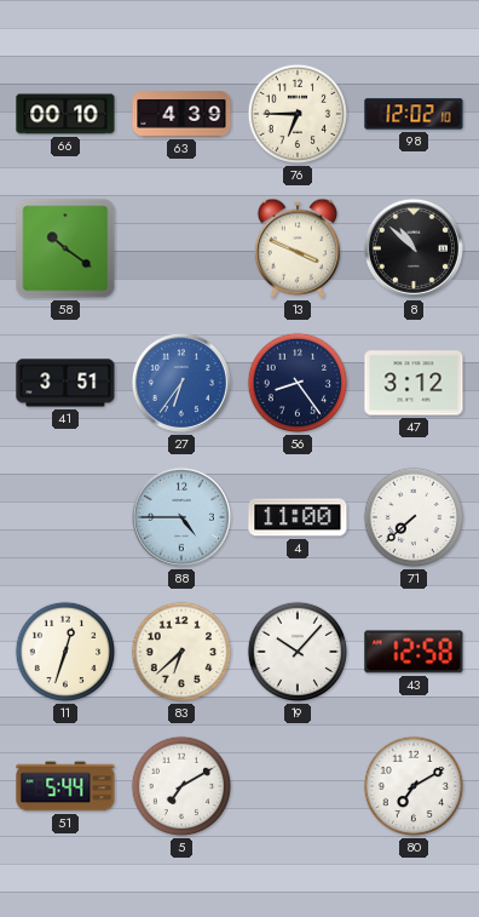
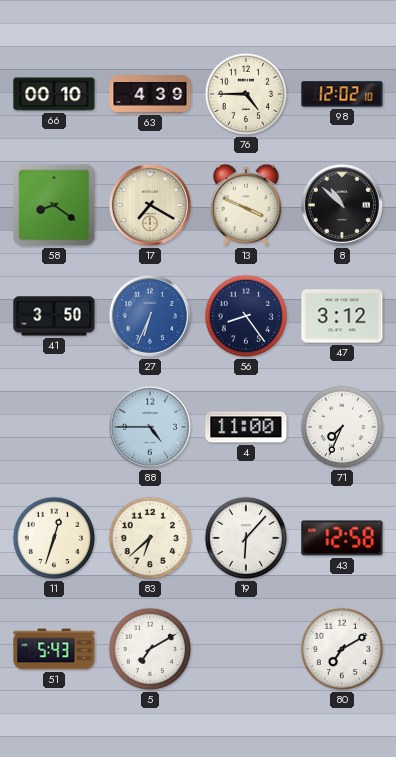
76: 6:45 -> 4:45 (246, 94)
58: 10:21 -> 8:21 (54, 205)
17: none -> 7:20 (150, 205)
41: 3:51 -> 3:50 (54, 316)
27: 6:36 -> 6:34 (150, 316)
71: 7:38 -> 7:34 (342, 427)
19: 10:07 -> 6:07 (246, 538)
51: 5:44 -> 5:43 (54, 649)
